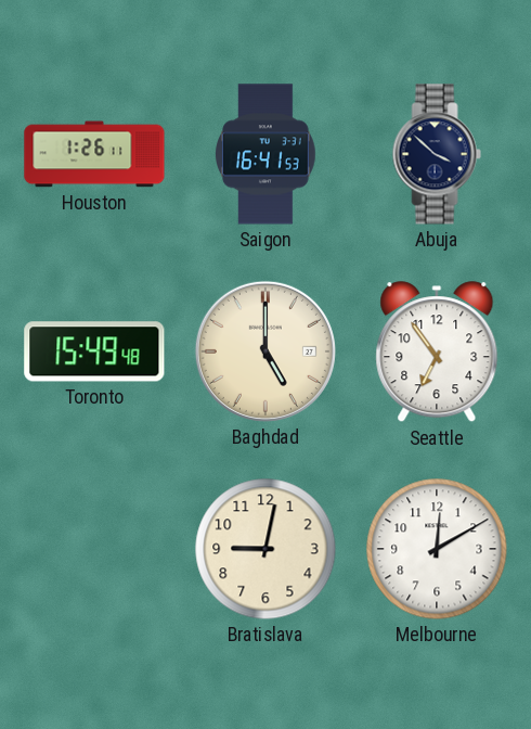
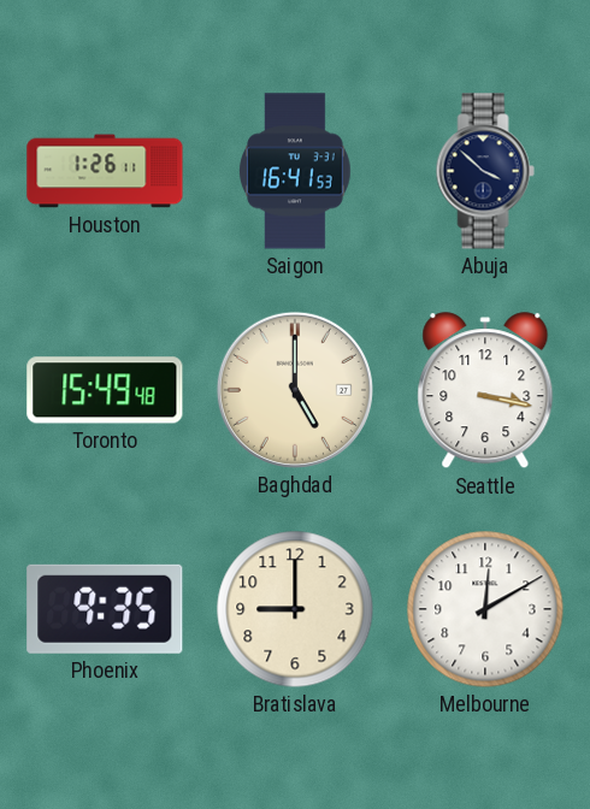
Seattle: 6:54 -> 3:17 (485, 391)
Phoenix: none -> 9:35 (105, 609)
Bratislava: 9:02 -> 9:00 (295, 609)
